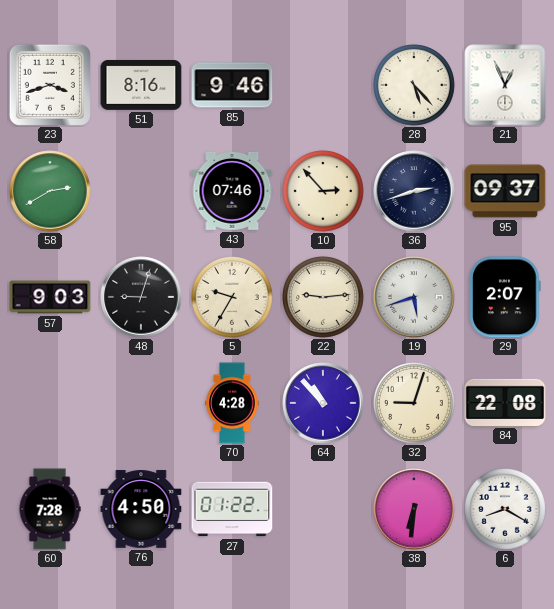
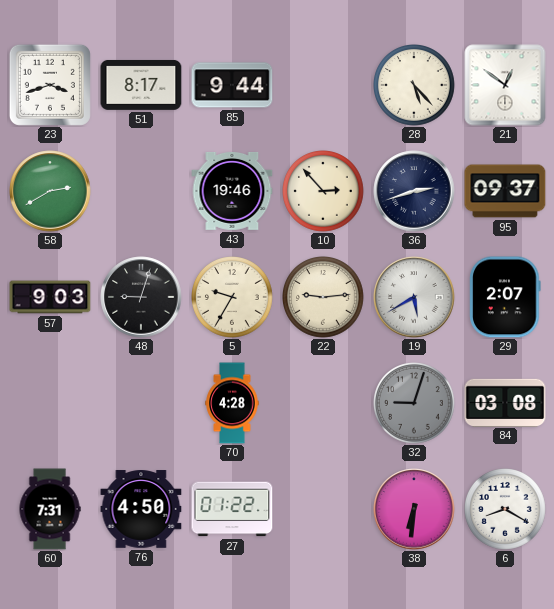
51: 8:16 -> 8:17 (141, 85)
85: 9:46 -> 9:44 (232, 85)
21: 12:56 -> 12:51 (505, 85)
43: 07:46 -> 19:46 (232, 191)
19: 5:42 -> 5:40 (414, 297)
64: 10:53 -> none (323, 403)
32 dial: cream -> grey (415, 404)
84: 22:08 -> 03:08 (505, 402)
60: 7:28 -> 7:31 (50, 509)
